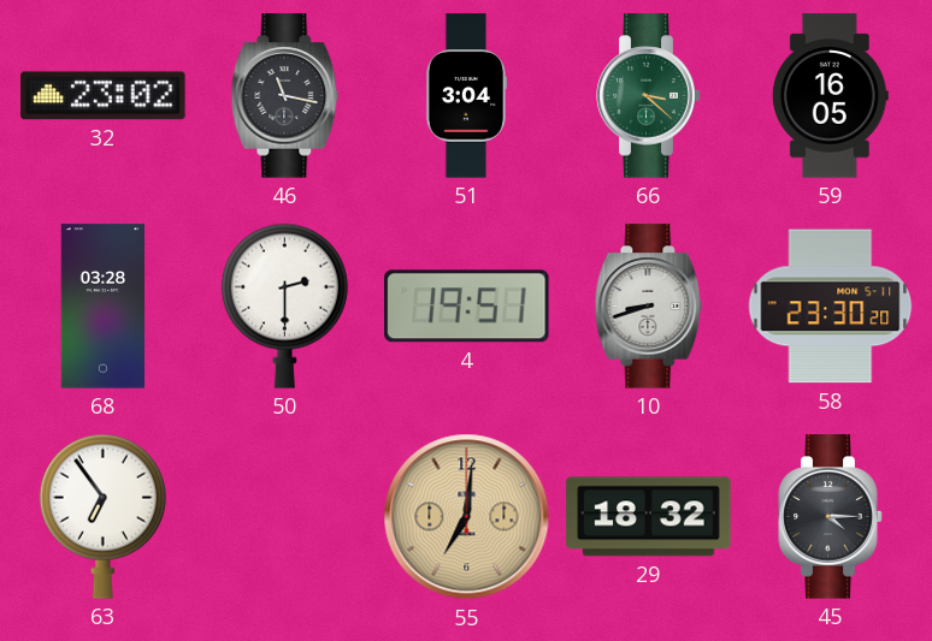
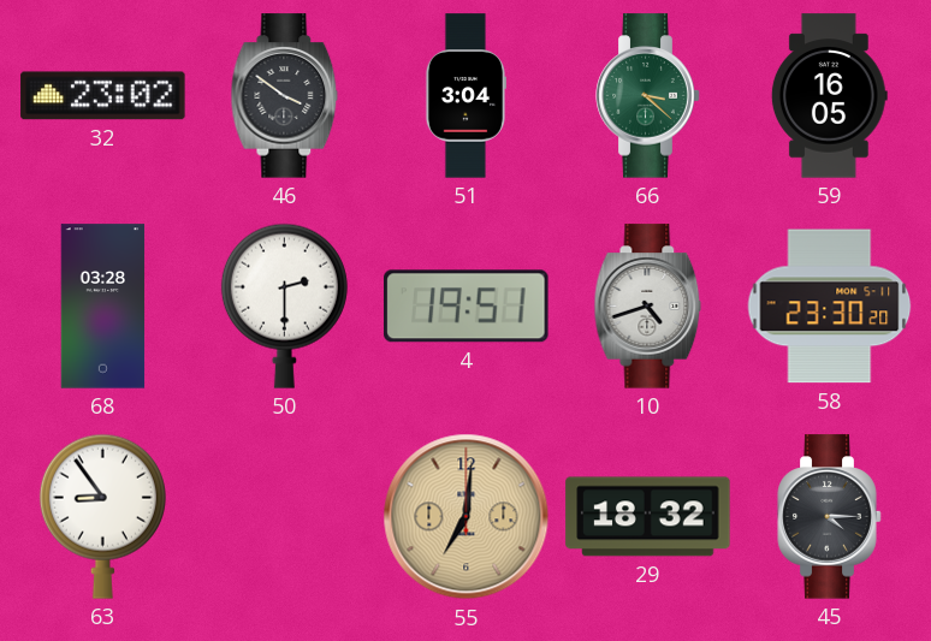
46: 11:17 -> 3:51 (285, 96)
10: 8:42 -> 4:42 (648, 307)
63: 6:54 -> 8:54 (102, 516)
